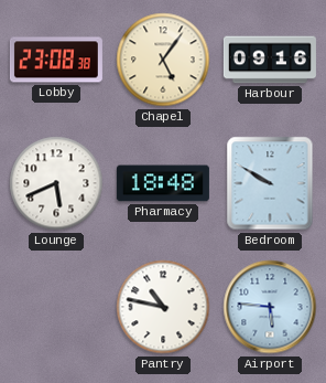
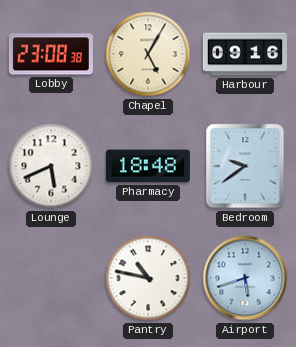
Chapel: 5:06 -> 5:05 (148, 54)
Bedroom: 9:50 -> 9:39 (245, 166)
Airport: 5:46 -> 5:42 (245, 278)
